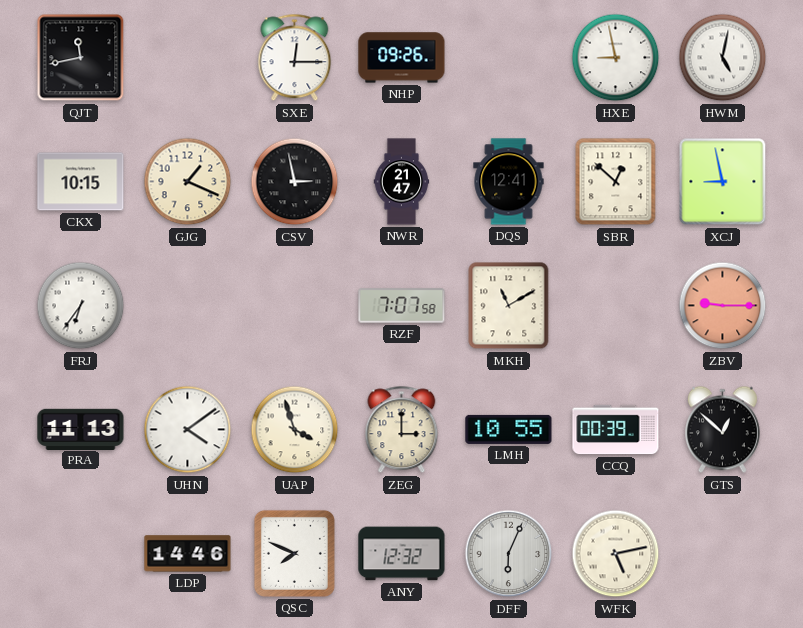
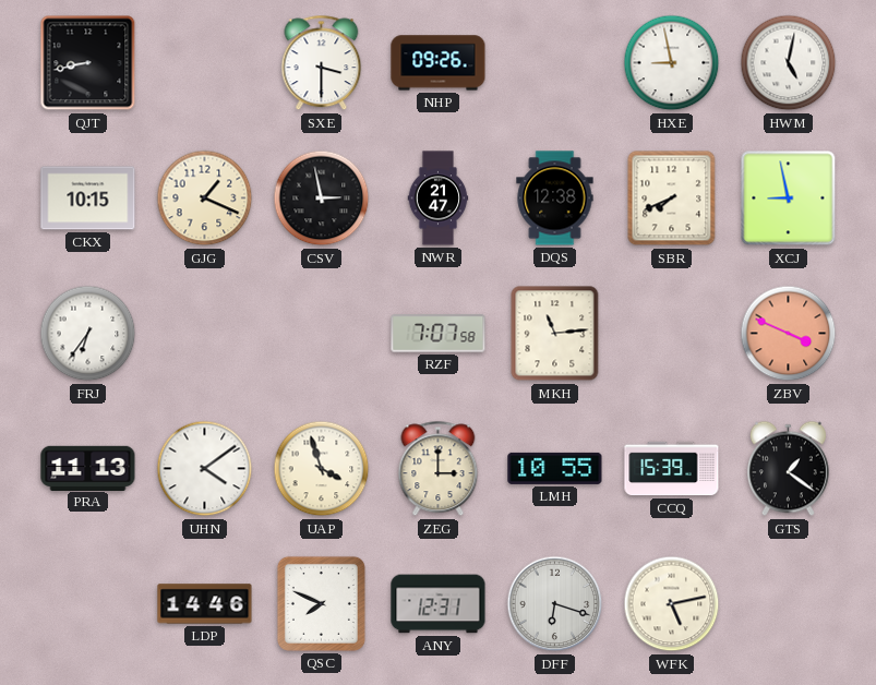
QJT: 11:43 -> 8:43 (88, 63)
SXE: 12:15 -> 3:30 (322, 63)
DQS: 12:41 -> 12:38 (555, 199)
SBR: 12:52 -> 7:41 (672, 199)
MKH: 11:10 -> 11:14 (555, 334)
ZBV: 9:15 -> 3:49 (789, 334)
CCQ: 00:39 -> 15:39 (672, 469)
GTS: 12:52 -> 1:21 (788, 469)
ANY: 12:32 -> 12:31 (439, 604)
DFF: 6:04 -> 6:18 (555, 604)
